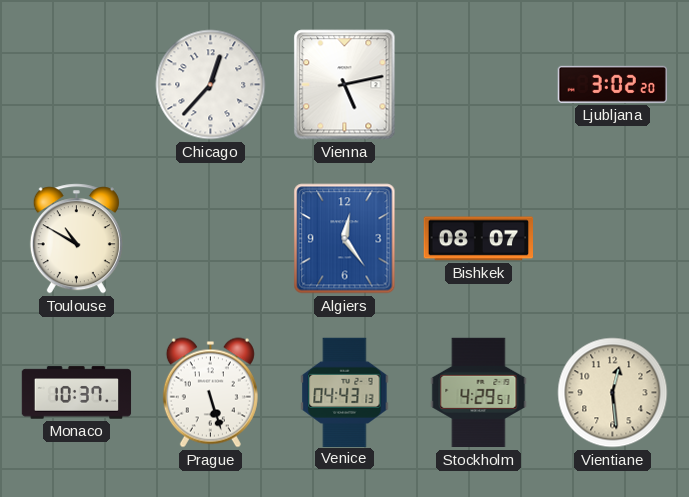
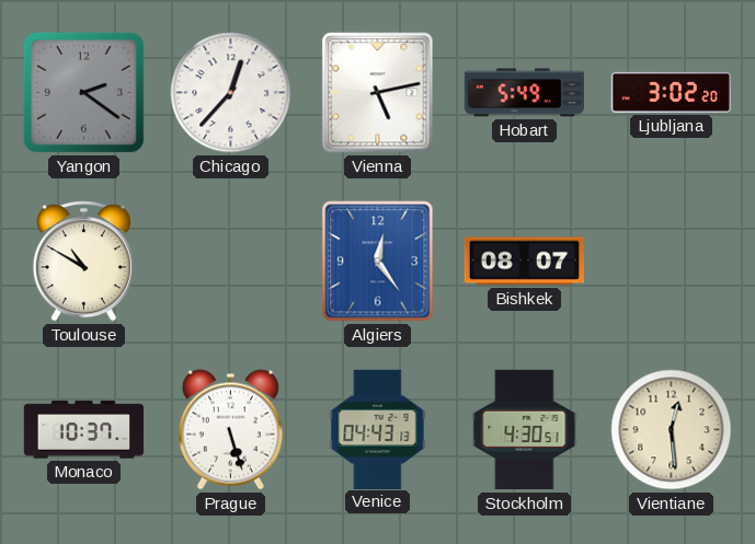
Yangon: none -> 2:21 (83, 92)
Hobart: none -> 5:49 (524, 93)
Stockholm: 4:29 -> 4:30 (525, 430)
